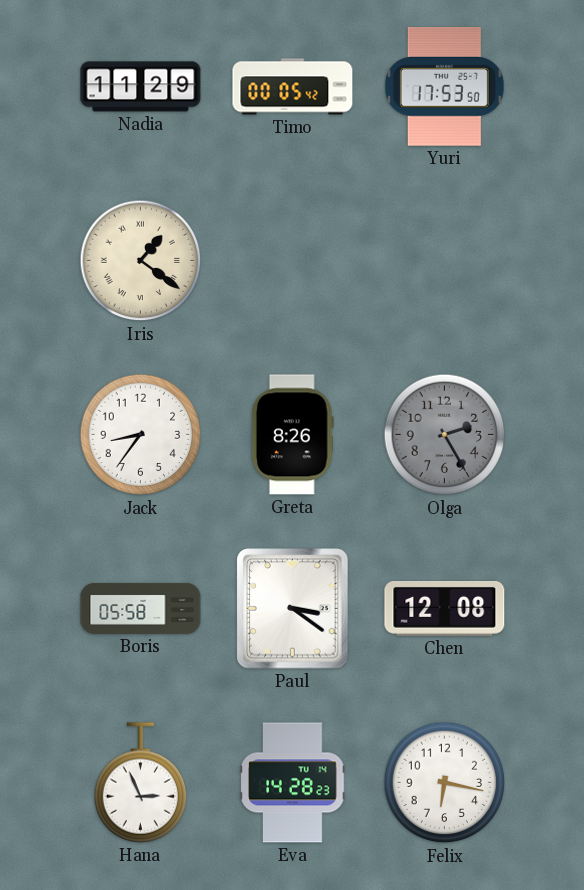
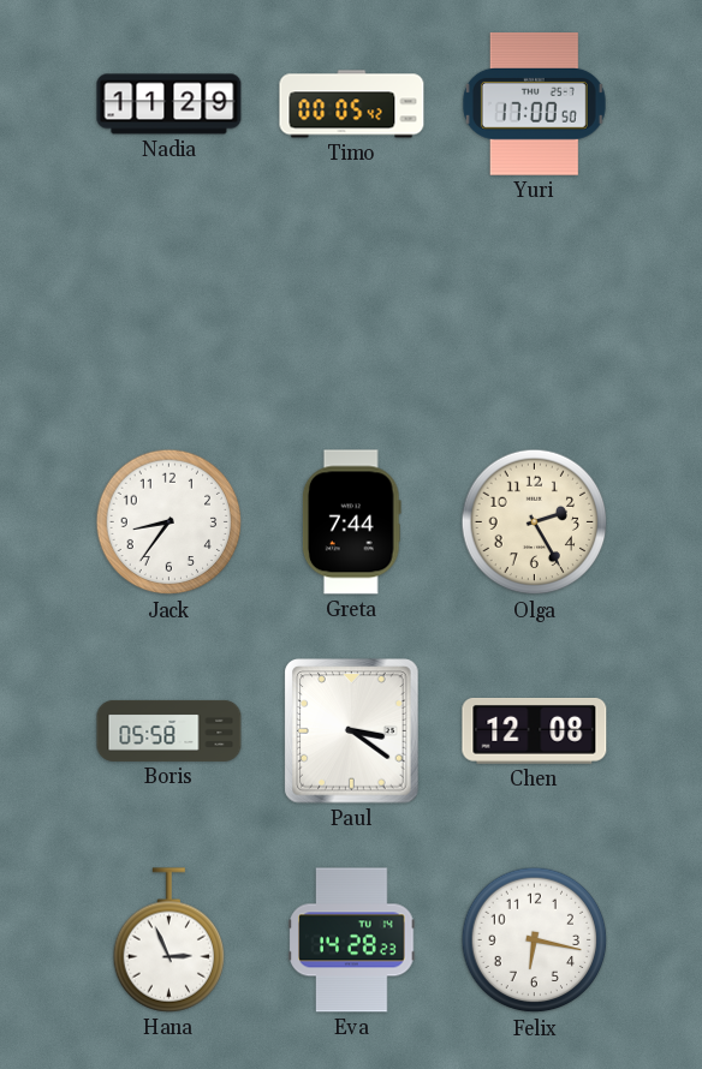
Yuri: 17:53 -> 17:00 (534, 103)
Iris: 1:21 -> none (141, 261)
Greta: 8:26 -> 7:44 (351, 522)
Olga dial: grey -> cream (535, 522)
